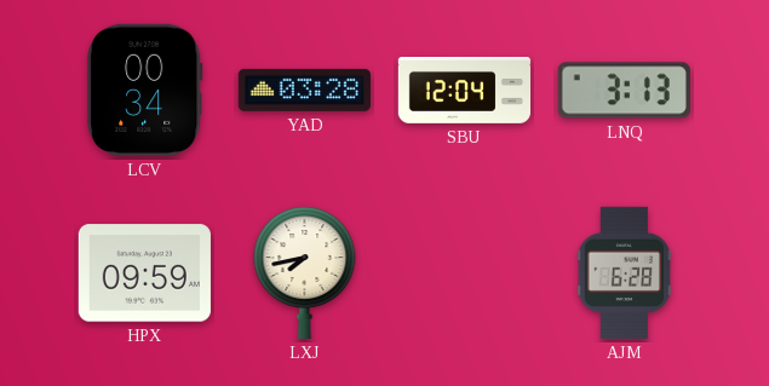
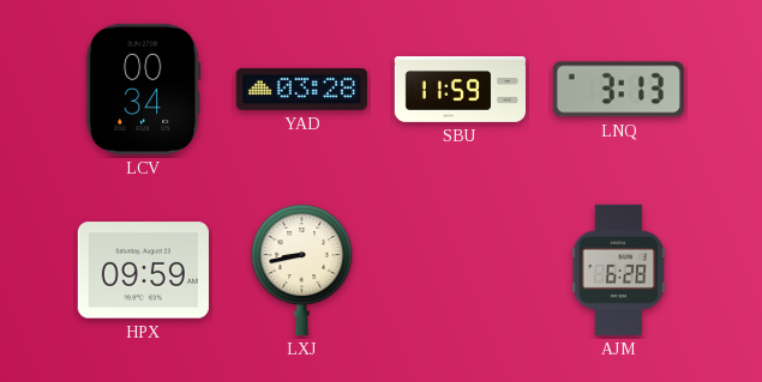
SBU: 12:04 -> 11:59 (460, 90)
LXJ: 7:43 -> 8:43 (302, 271)
